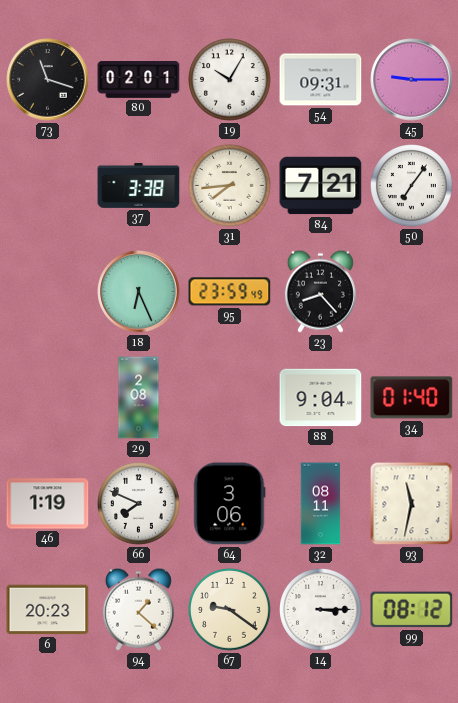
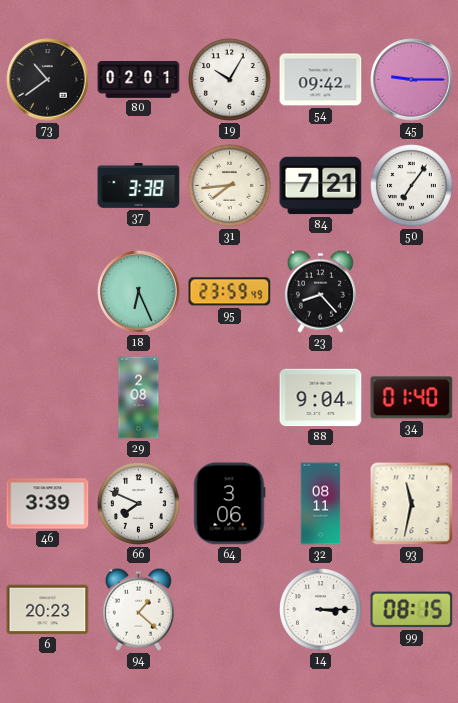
73: 11:18 -> 10:39 (48, 80)
54: 09:31 -> 09:42 (321, 80)
46: 1:19 -> 3:39 (48, 504)
67: 9:21 -> none (230, 610)
99: 08:12 -> 08:15 (412, 610)
